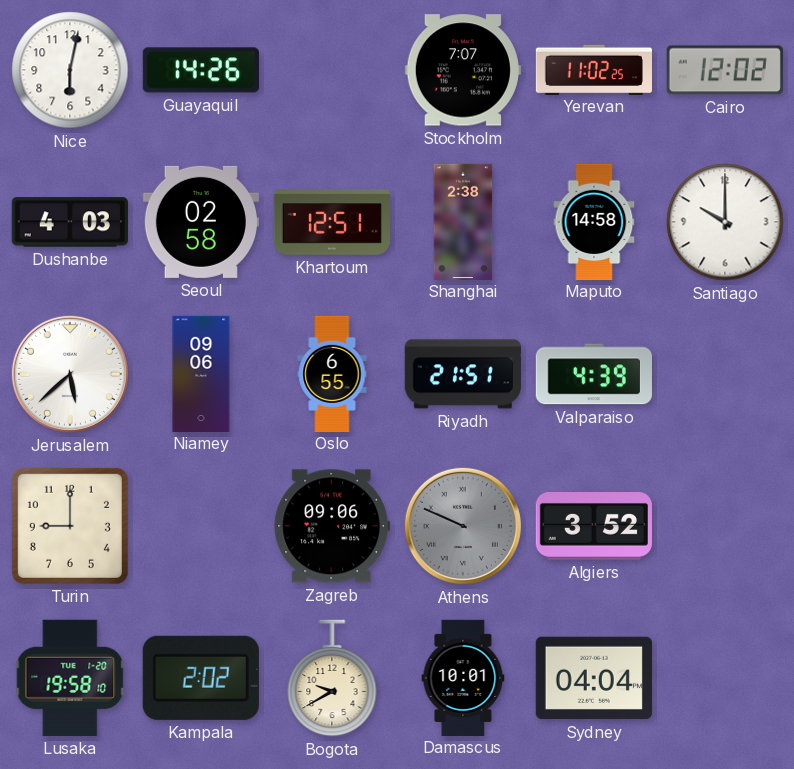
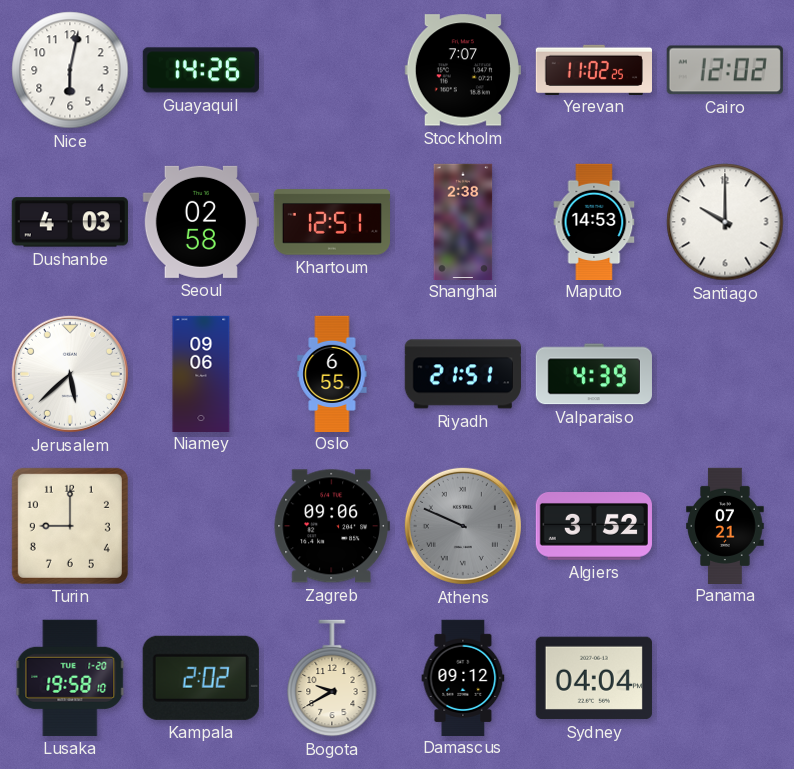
Maputo: 14:58 -> 14:53 (594, 221)
Panama: none -> 07:21 (725, 525)
Damascus: 10:01 -> 09:12 (463, 677)
